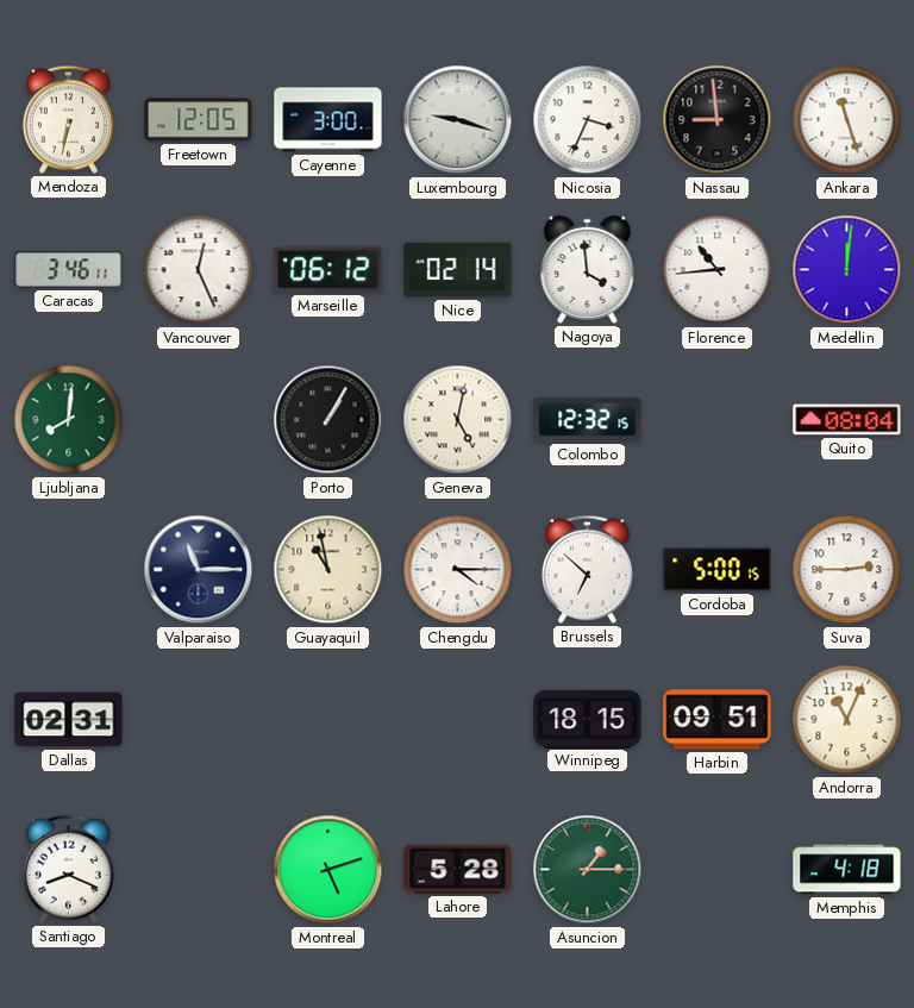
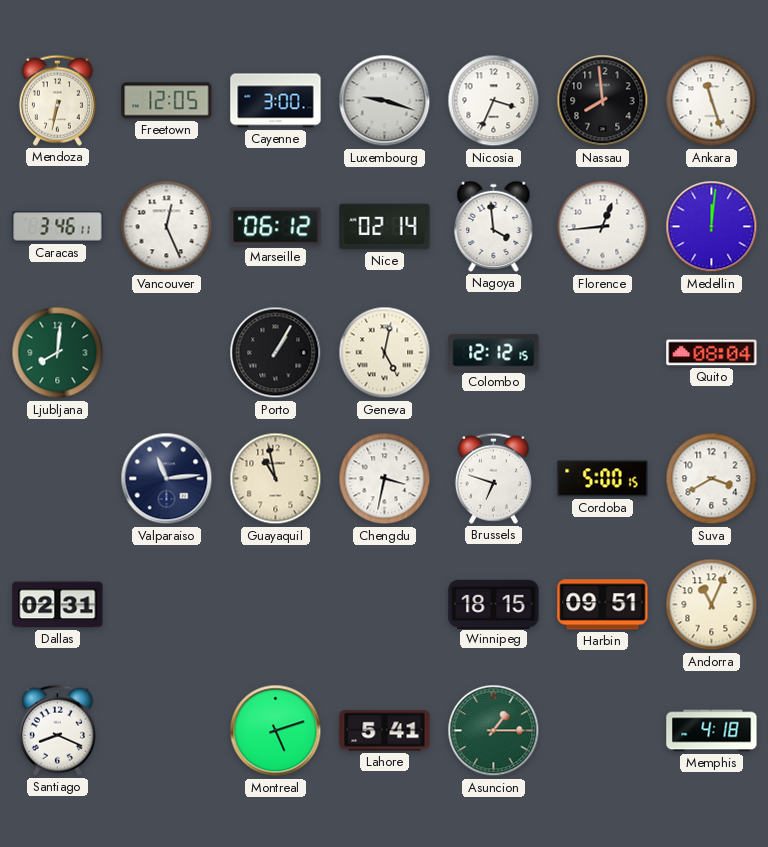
Nassau: 8:59 -> 7:59 (603, 101)
Florence: 10:44 -> 12:44 (603, 227)
Colombo: 12:32 -> 12:12 (494, 353)
Valparaiso: 11:15 -> 11:14 (167, 479)
Chengdu: 4:15 -> 3:32 (385, 479)
Brussels: 6:52 -> 6:48 (493, 478)
Suva: 2:45 -> 3:40 (712, 479)
Lahore: 5:28 -> 5:41 (385, 731)
